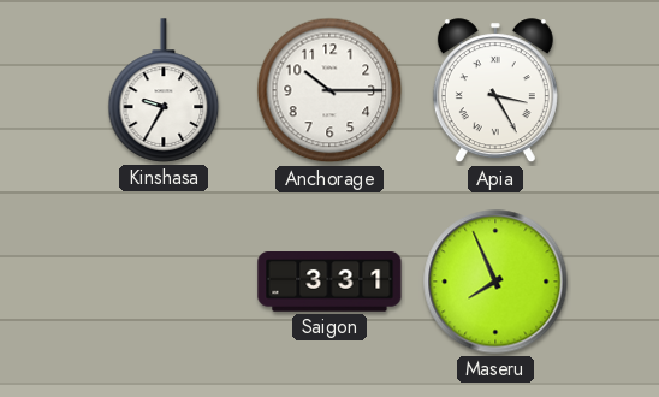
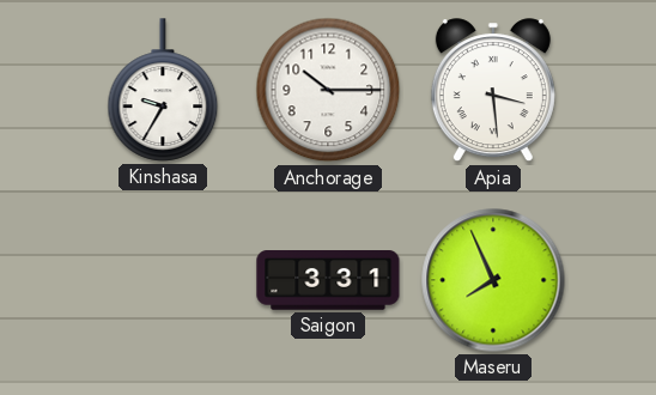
Apia: 3:25 -> 3:29 (493, 91)
